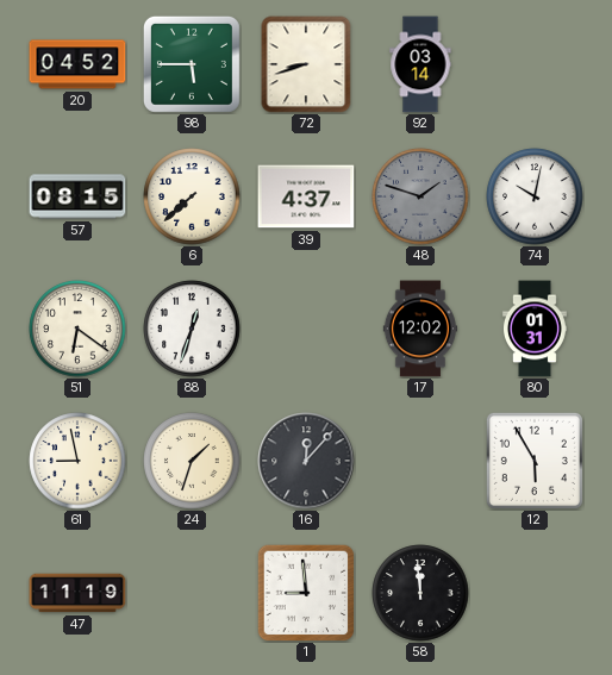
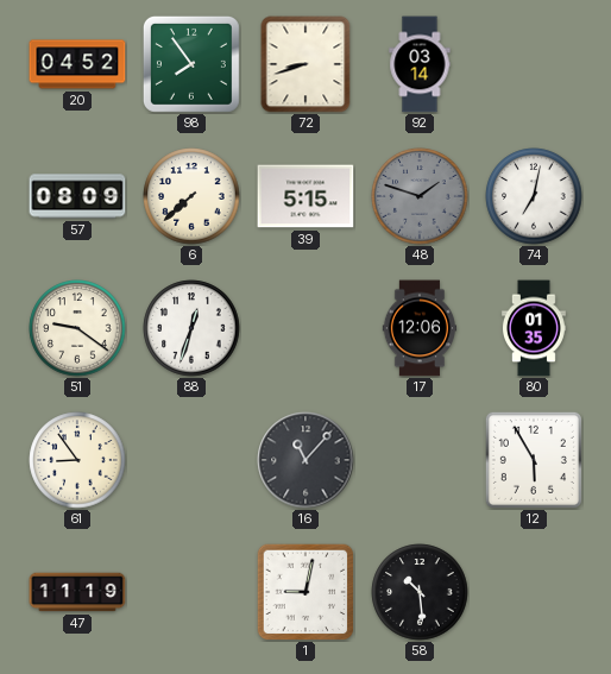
98: 5:45 -> 7:54 (191, 64)
57: 08:15 -> 08:09 (77, 196)
39: 4:37 -> 5:15 (305, 196)
74: 10:02 -> 7:02 (534, 196)
51: 6:21 -> 9:21 (77, 328)
17: 12:02 -> 12:06 (418, 328)
80: 01:31 -> 01:35 (534, 328)
61: 8:58 -> 8:54 (77, 460)
24: 1:33 -> none (192, 461)
16: 12:07 -> 11:07 (305, 460)
1: 8:59 -> 9:02 (305, 592)
58: 11:59 -> 10:29 (420, 592)
